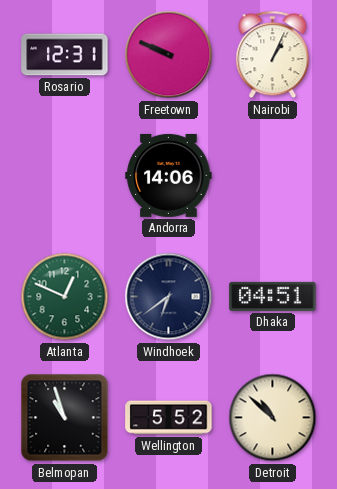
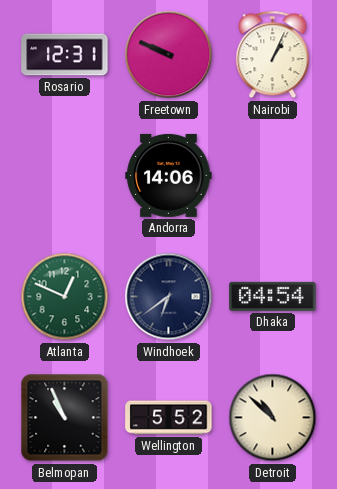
Dhaka: 04:51 -> 04:54 (273, 296)
Belmopan: 10:57 -> 10:56 (65, 418)
